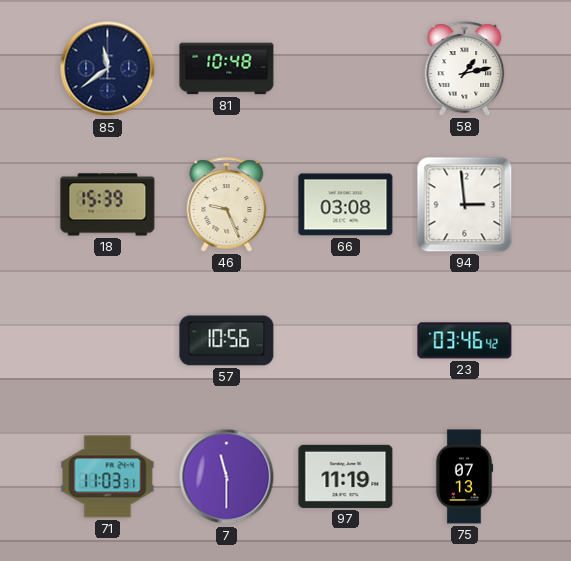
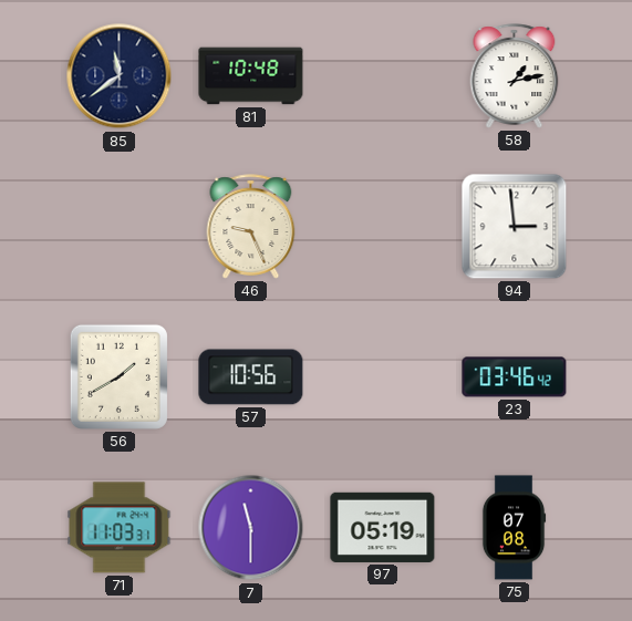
18: 15:39 -> none (108, 205)
66: 03:08 -> none (346, 205)
56: none -> 1:40 (118, 376)
97: 11:19 -> 05:19 (383, 527)
75: 07:13 -> 07:08 (514, 528)
